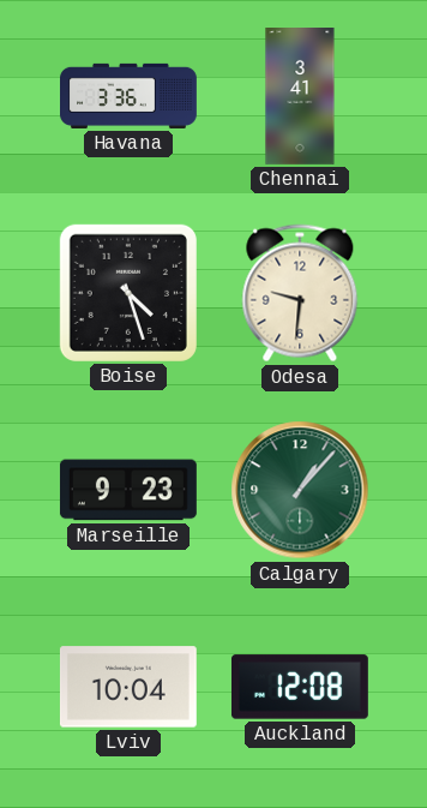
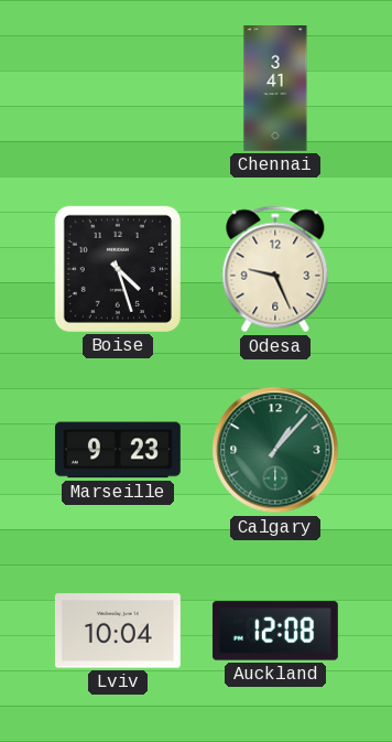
Havana: 3:36 -> none (130, 96)
Odesa: 9:31 -> 9:26 (275, 269)
